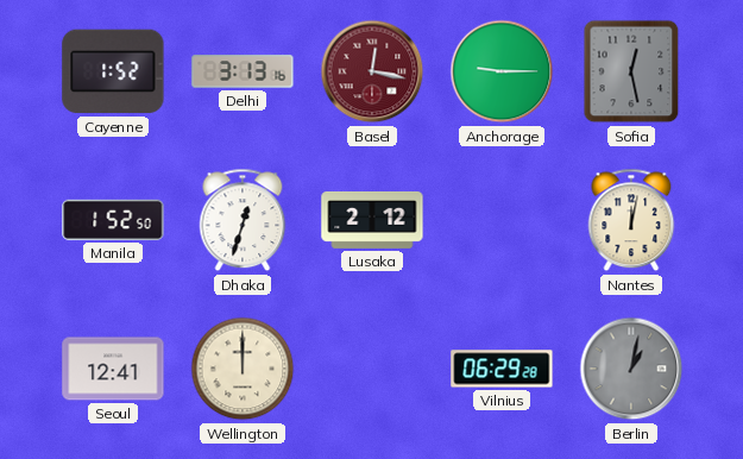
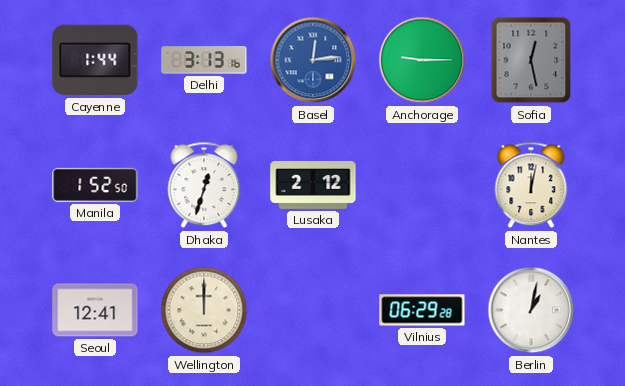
Cayenne: 1:52 -> 1:44 (95, 60)
Basel: 12:17 -> 12:14 (313, 60)
Basel dial: burgundy -> blue (313, 60)
Berlin dial: grey -> white (531, 310)
